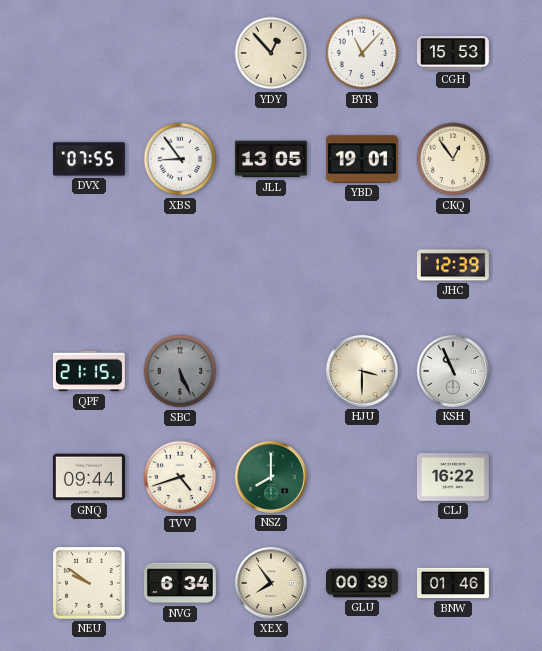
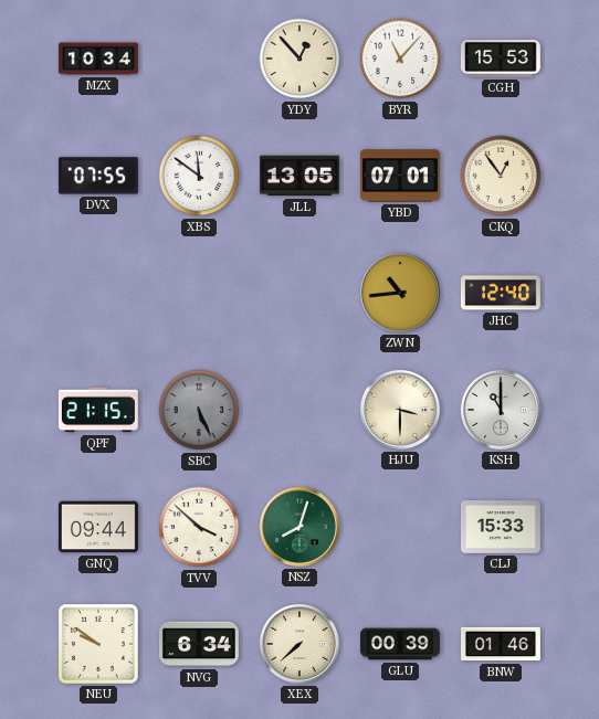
MZX: none -> 10:34 (99, 59)
XBS: 8:54 -> 11:51 (199, 176)
YBD: 19:01 -> 07:01 (400, 176)
ZWN: none -> 10:44 (400, 293)
JHC: 12:39 -> 12:40 (501, 293)
KSH: 10:56 -> 11:00 (501, 410)
TVV: 4:42 -> 3:52 (199, 527)
NSZ: 8:00 -> 8:03 (299, 527)
CLJ: 16:22 -> 15:33 (501, 528)
XEX: 7:54 -> 7:38 (299, 644)
